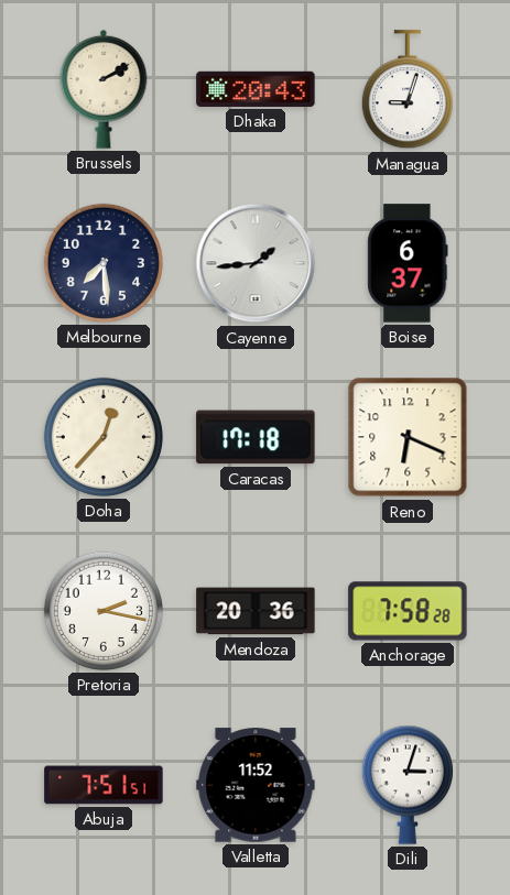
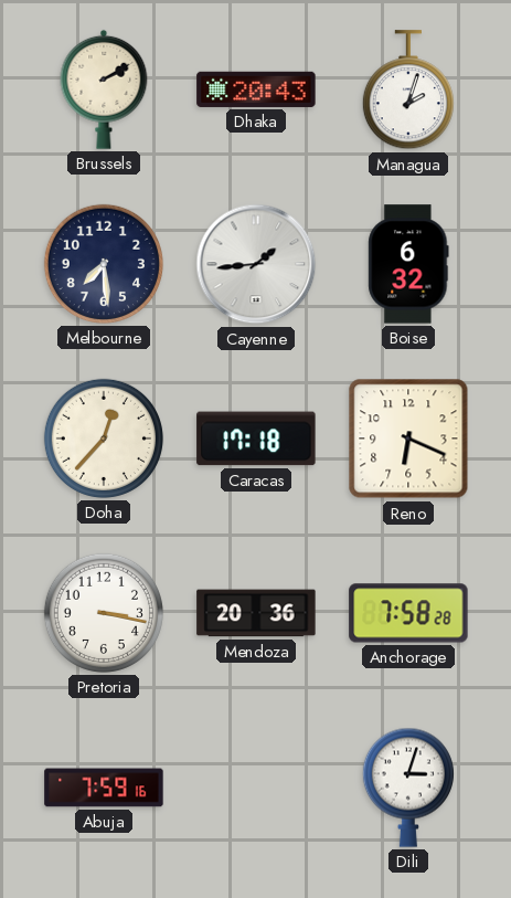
Managua: 9:03 -> 2:03 (408, 91)
Boise: 6:37 -> 6:32 (408, 264)
Pretoria: 2:17 -> 3:17 (104, 613)
Abuja: 7:51 -> 7:59 (104, 788)
Valletta: 11:52 -> none (256, 785)
